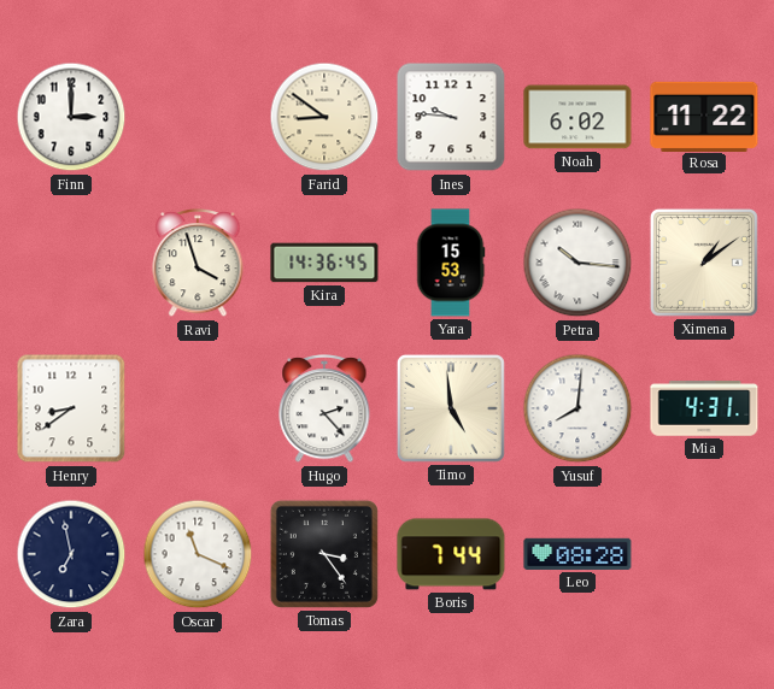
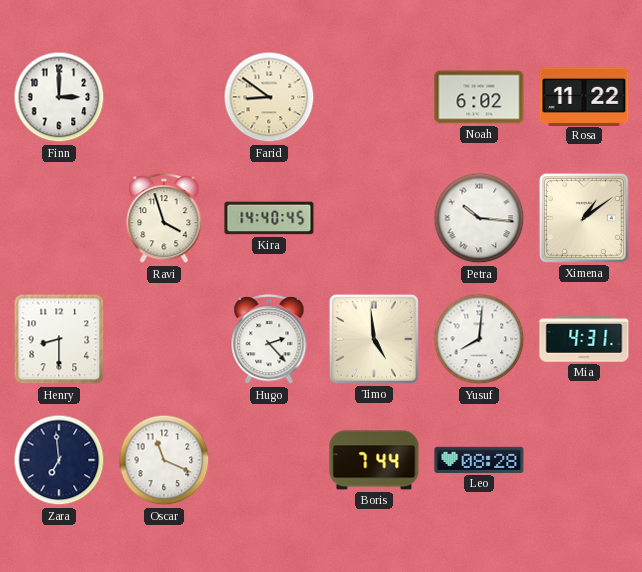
Ines: 9:46 -> none (451, 117)
Kira: 14:36 -> 14:40 (269, 218)
Yara: 15:53 -> none (451, 263)
Henry: 8:39 -> 8:30 (59, 339)
Zara: 6:58 -> 6:59 (59, 460)
Tomas: 3:24 -> none (324, 554)
